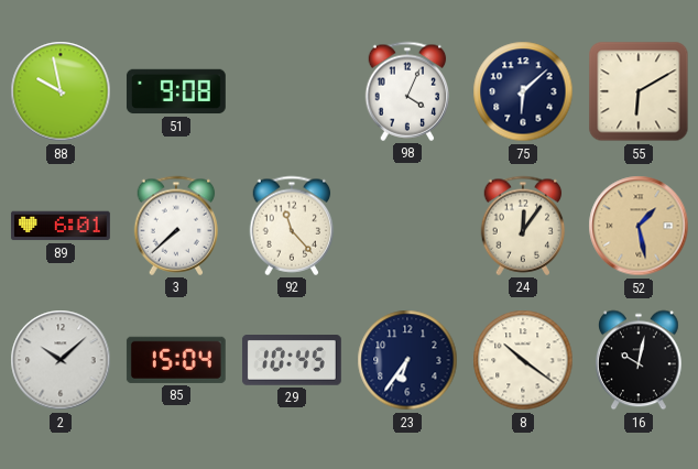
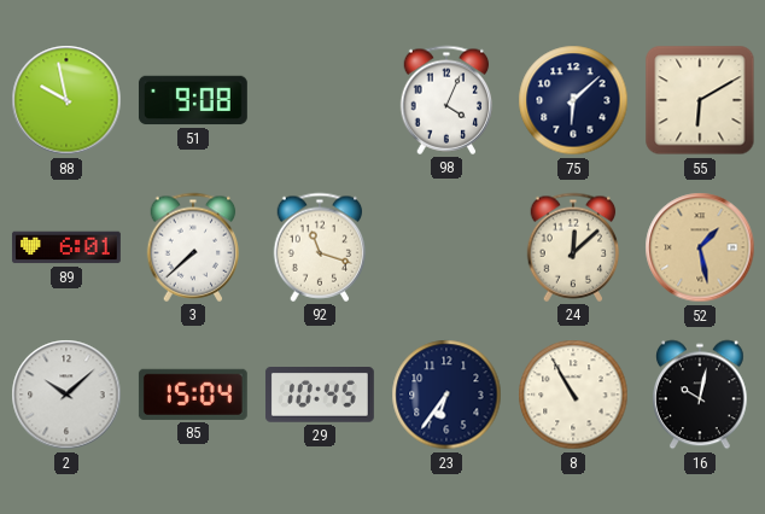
92: 11:23 -> 11:18 (320, 247)
24: 12:06 -> 12:08 (573, 247)
8: 10:21 -> 10:55 (573, 395)
